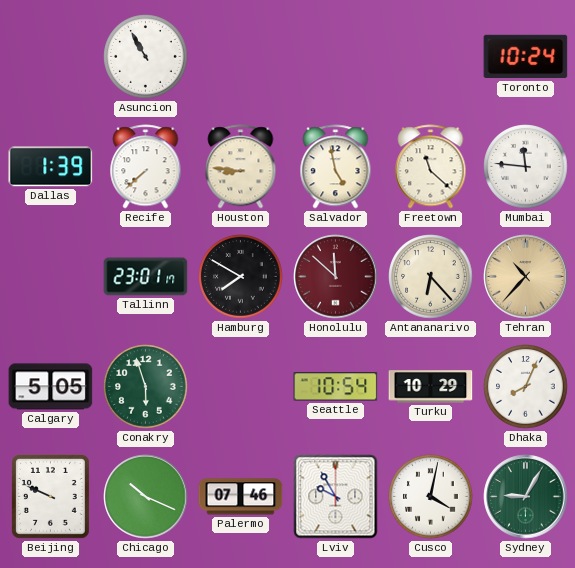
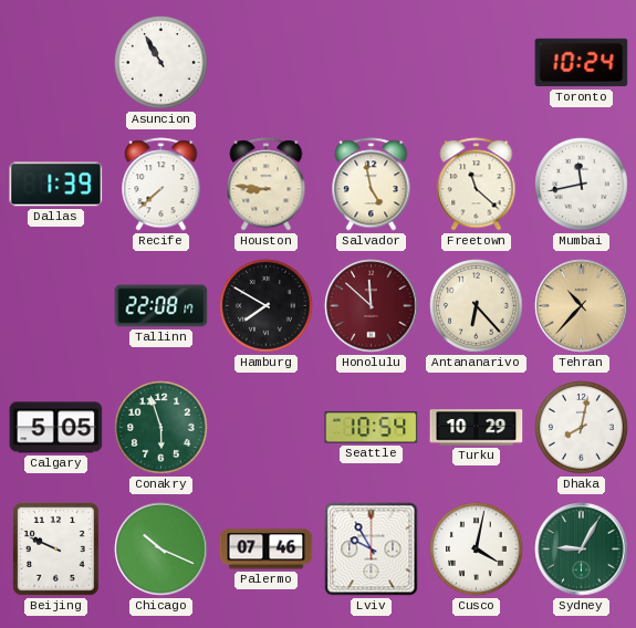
Mumbai: 11:46 -> 11:43 (582, 185)
Tallinn: 23:01 -> 22:08 (161, 306)
Dhaka: 8:04 -> 8:02 (582, 428)
